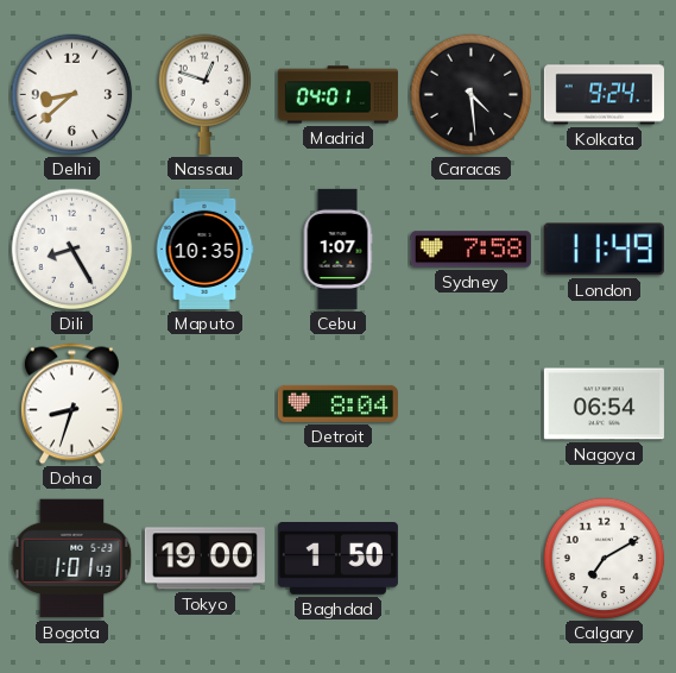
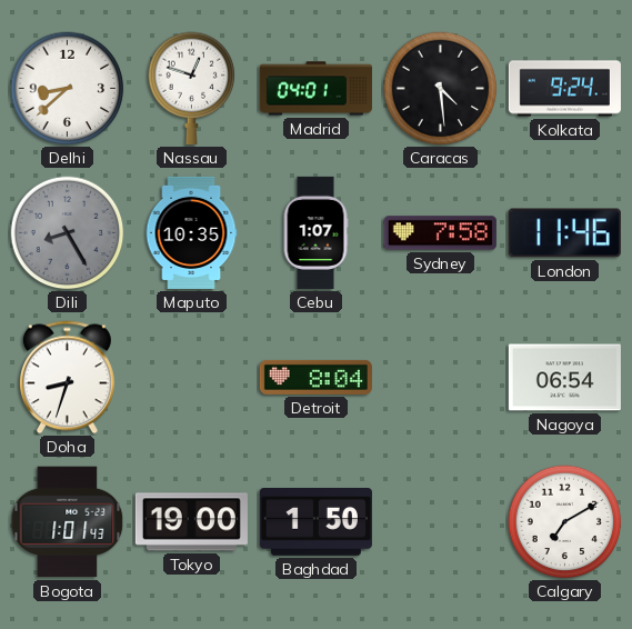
Dili dial: white -> grey (68, 233)
London: 11:49 -> 11:46 (564, 233)
